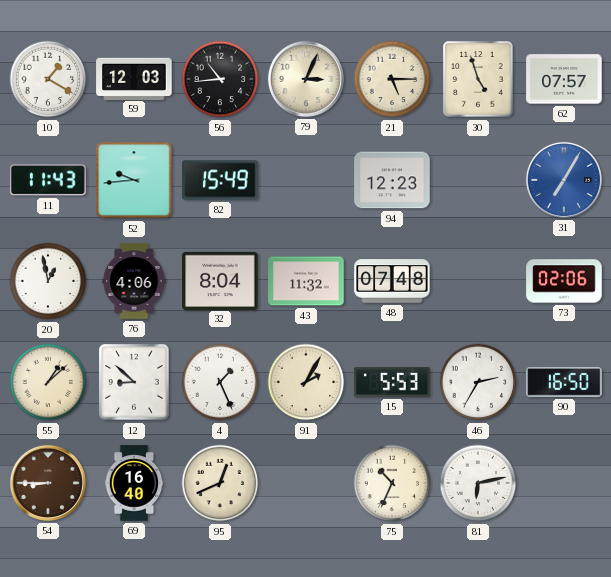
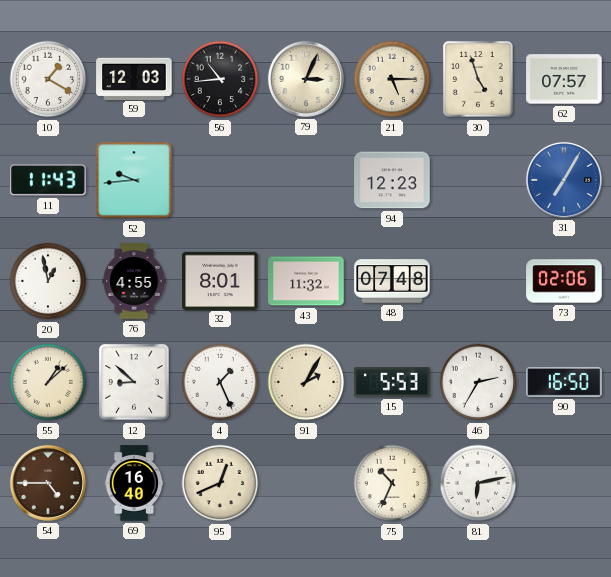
82: 15:49 -> none (220, 180)
76: 4:06 -> 4:55 (134, 281)
32: 8:04 -> 8:01 (220, 280)
54: 8:45 -> 4:45 (48, 483)
